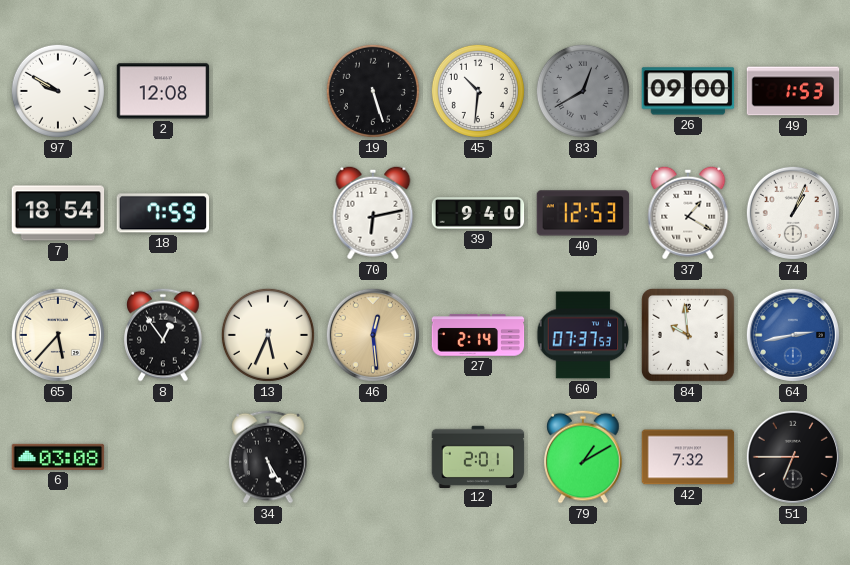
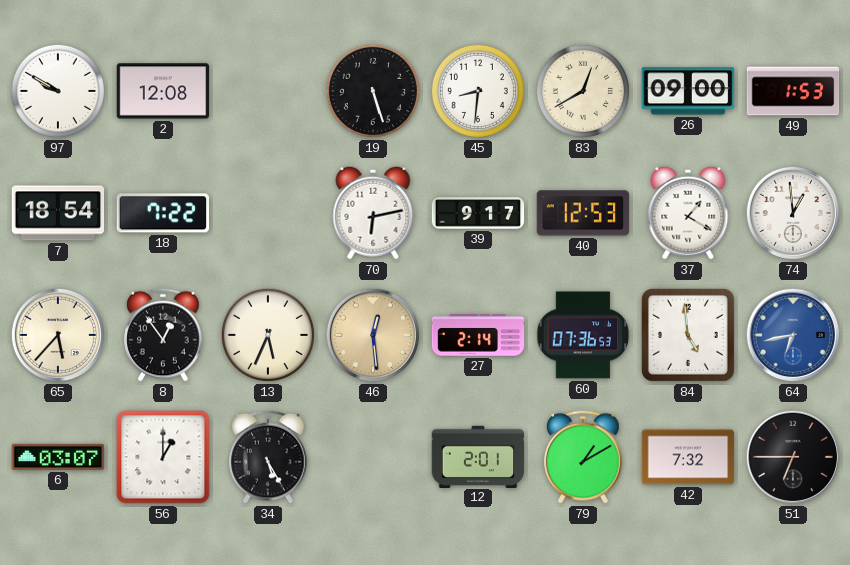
45: 10:31 -> 8:31 (478, 91)
83 dial: grey -> cream (583, 91)
18: 7:59 -> 7:22 (162, 213)
39: 9:40 -> 9:17 (478, 213)
74: 1:04 -> 12:59 (793, 213)
60: 07:37 -> 07:36 (583, 335)
84: 9:59 -> 4:59 (688, 335)
64: 2:43 -> 6:43 (793, 335)
6: 03:08 -> 03:07 (58, 457)
56: none -> 1:00 (163, 457)
